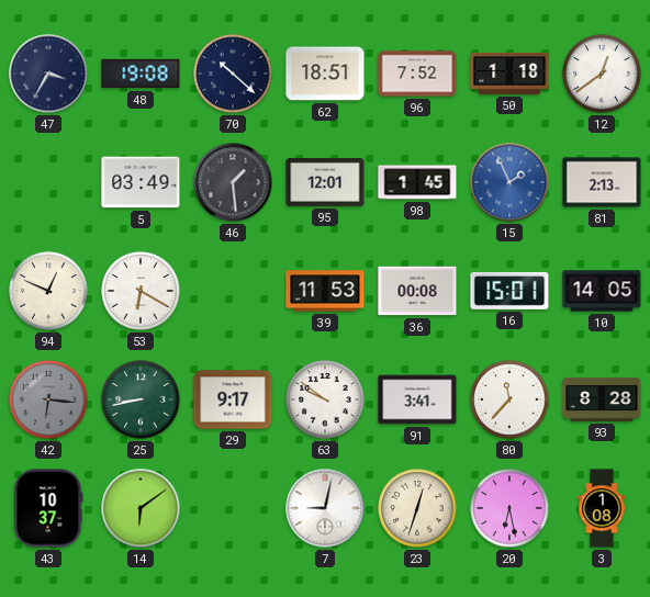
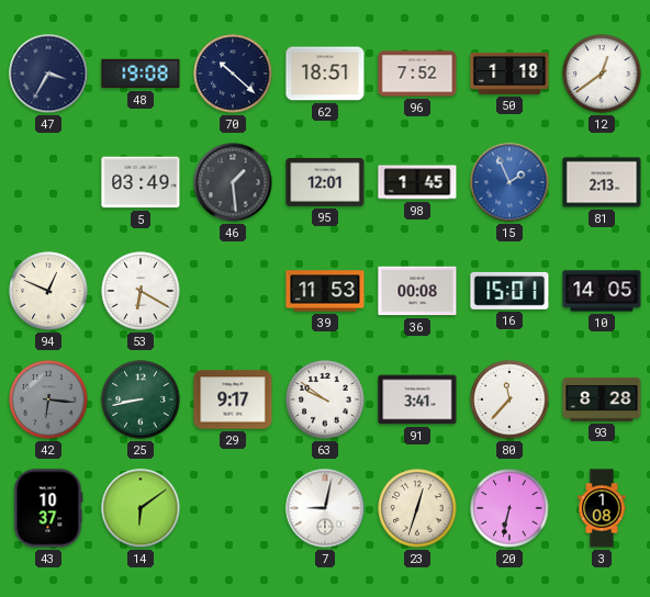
20: 6:28 -> 6:32 (509, 508)
